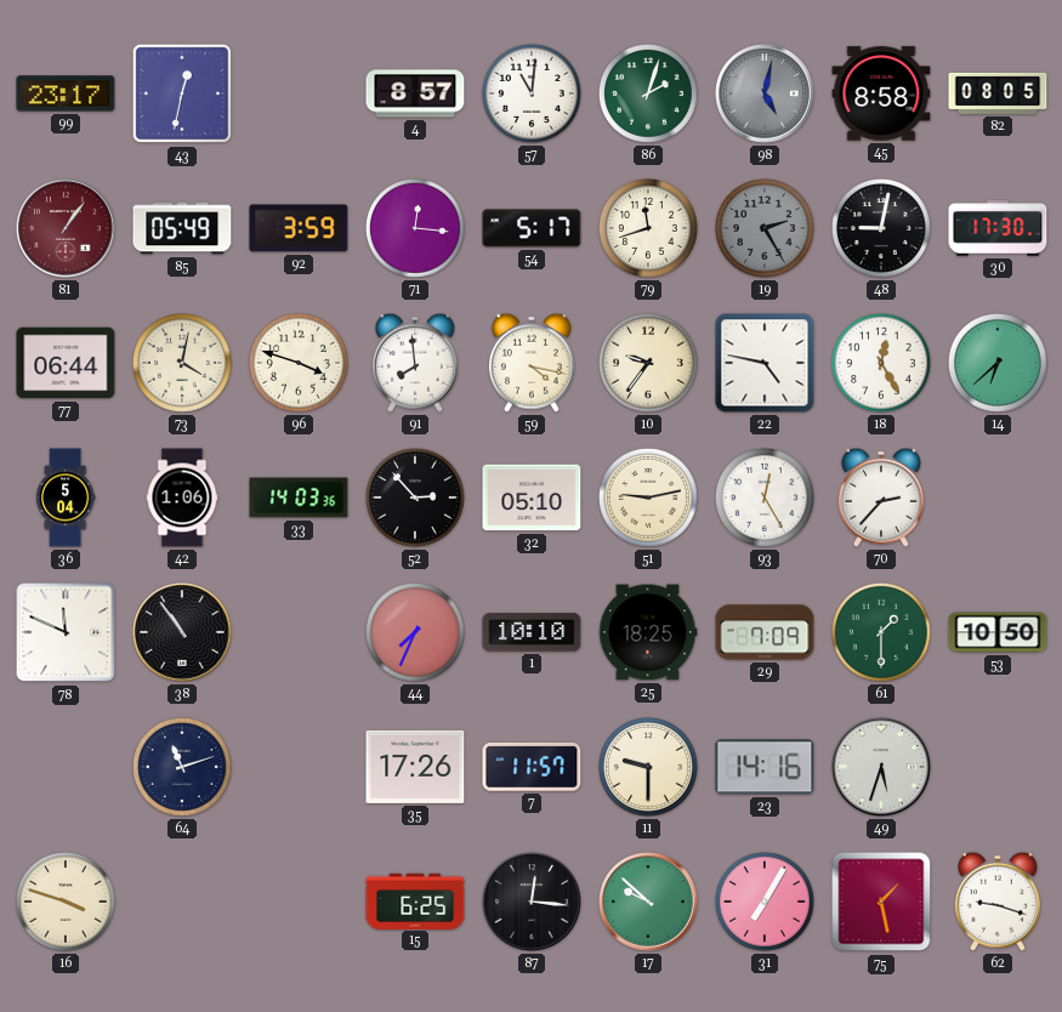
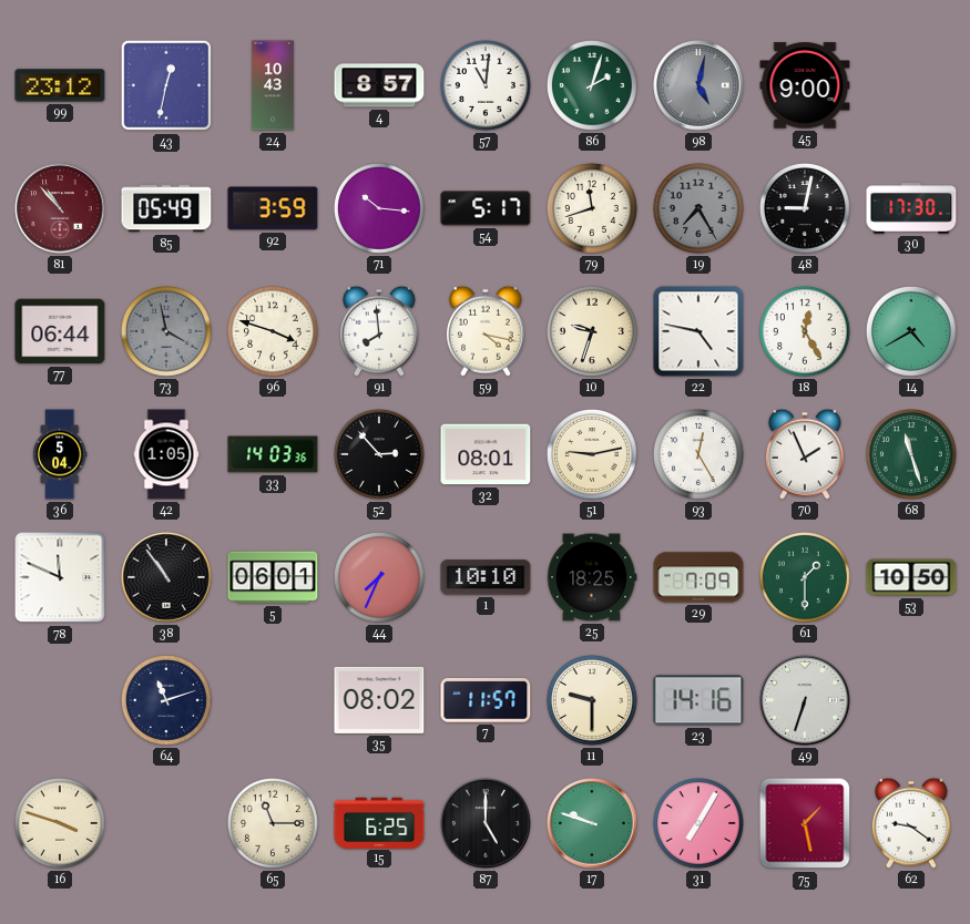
99: 23:17 -> 23:12 (60, 85)
24: none -> 10:43 (273, 85)
45: 8:58 -> 9:00 (805, 85)
82: 08:05 -> none (998, 93)
81: 1:06 -> 10:53 (60, 208)
71: 12:16 -> 10:16 (380, 209)
19: 2:25 -> 7:25 (700, 209)
73: 4:02 -> 3:58 (167, 332)
73 dial: cream -> grey (167, 332)
10: 9:36 -> 9:33 (593, 332)
14: 6:38 -> 4:40 (912, 332)
42: 1:06 -> 1:05 (166, 454)
32: 05:10 -> 08:01 (486, 454)
70: 2:37 -> 1:56 (805, 454)
68: none -> 11:27 (912, 455)
5: none -> 06:01 (273, 577)
35: 17:26 -> 08:02 (379, 700)
49: 5:33 -> 6:33 (805, 700)
65: none -> 11:15 (274, 824)
87: 12:16 -> 5:00 (486, 823)
17: 9:52 -> 9:48 (592, 823)
62: 9:18 -> 9:21 (911, 823)
